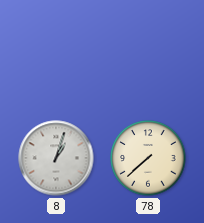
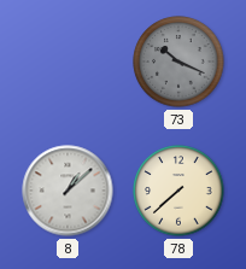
73: none -> 10:19 (178, 62)
8: 1:03 -> 1:08 (68, 191)
